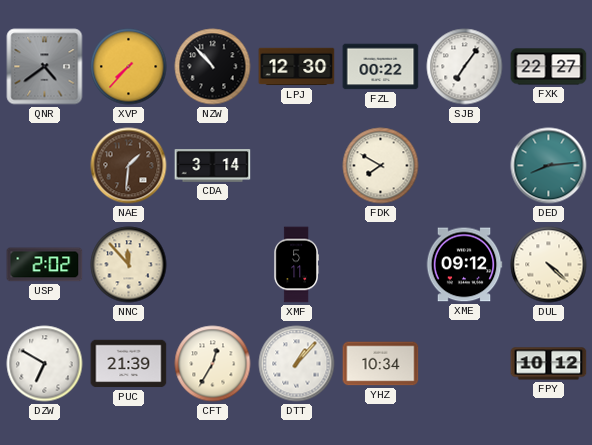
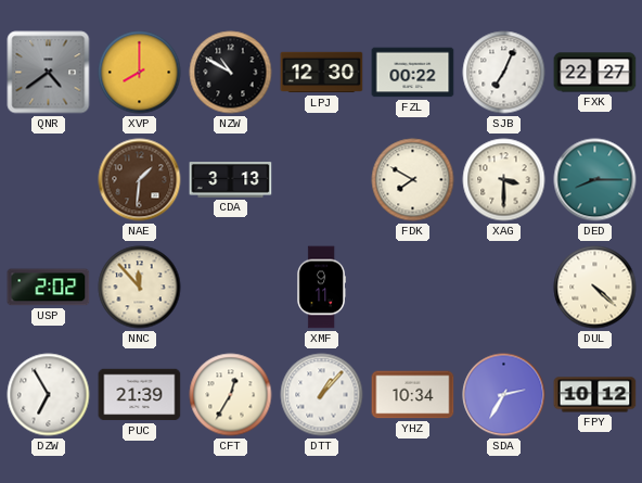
XVP: 7:37 -> 8:00 (140, 73)
NZW: 10:53 -> 10:50 (231, 73)
SJB: 7:06 -> 7:04 (504, 73)
CDA: 3:14 -> 3:13 (231, 180)
XAG: none -> 3:30 (504, 180)
DED: 8:14 -> 8:15 (595, 180)
XMF: 5:11 -> 9:11 (321, 288)
XME: 09:12 -> none (464, 265)
DZW: 6:50 -> 6:55 (49, 395)
SDA: none -> 2:35 (504, 395)
